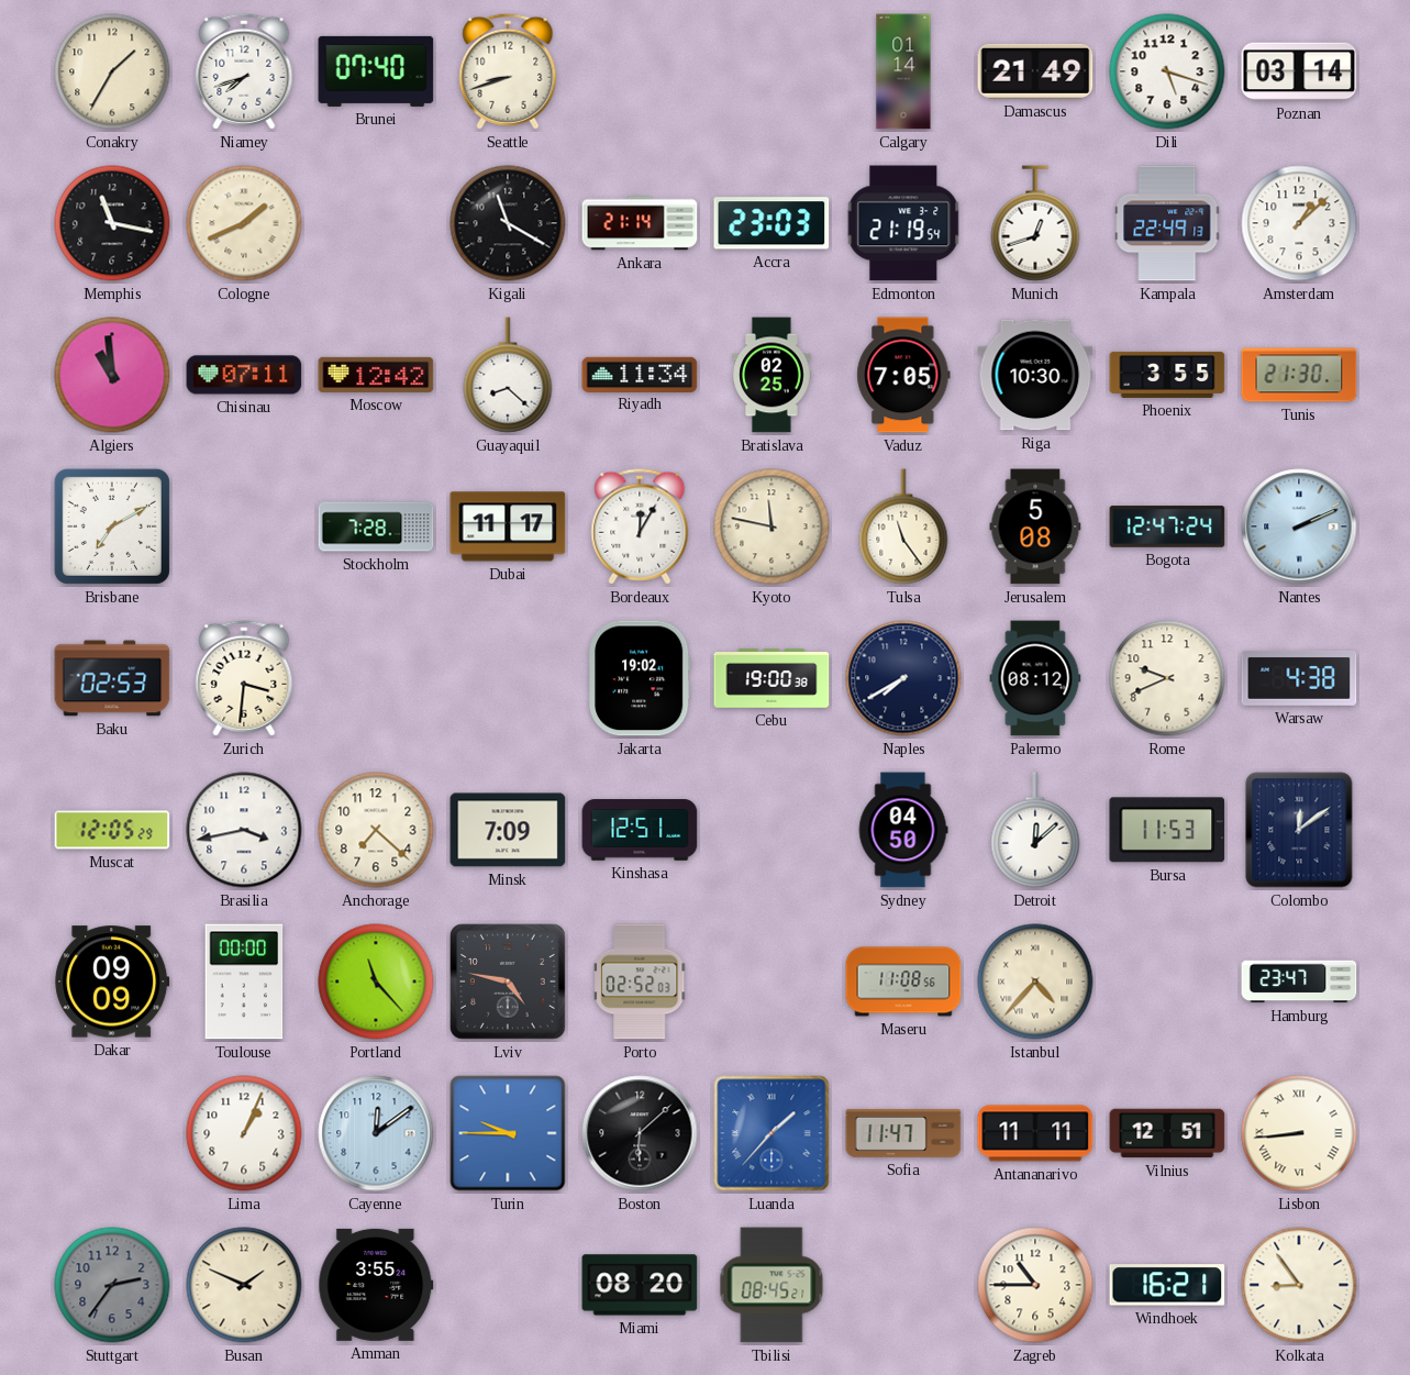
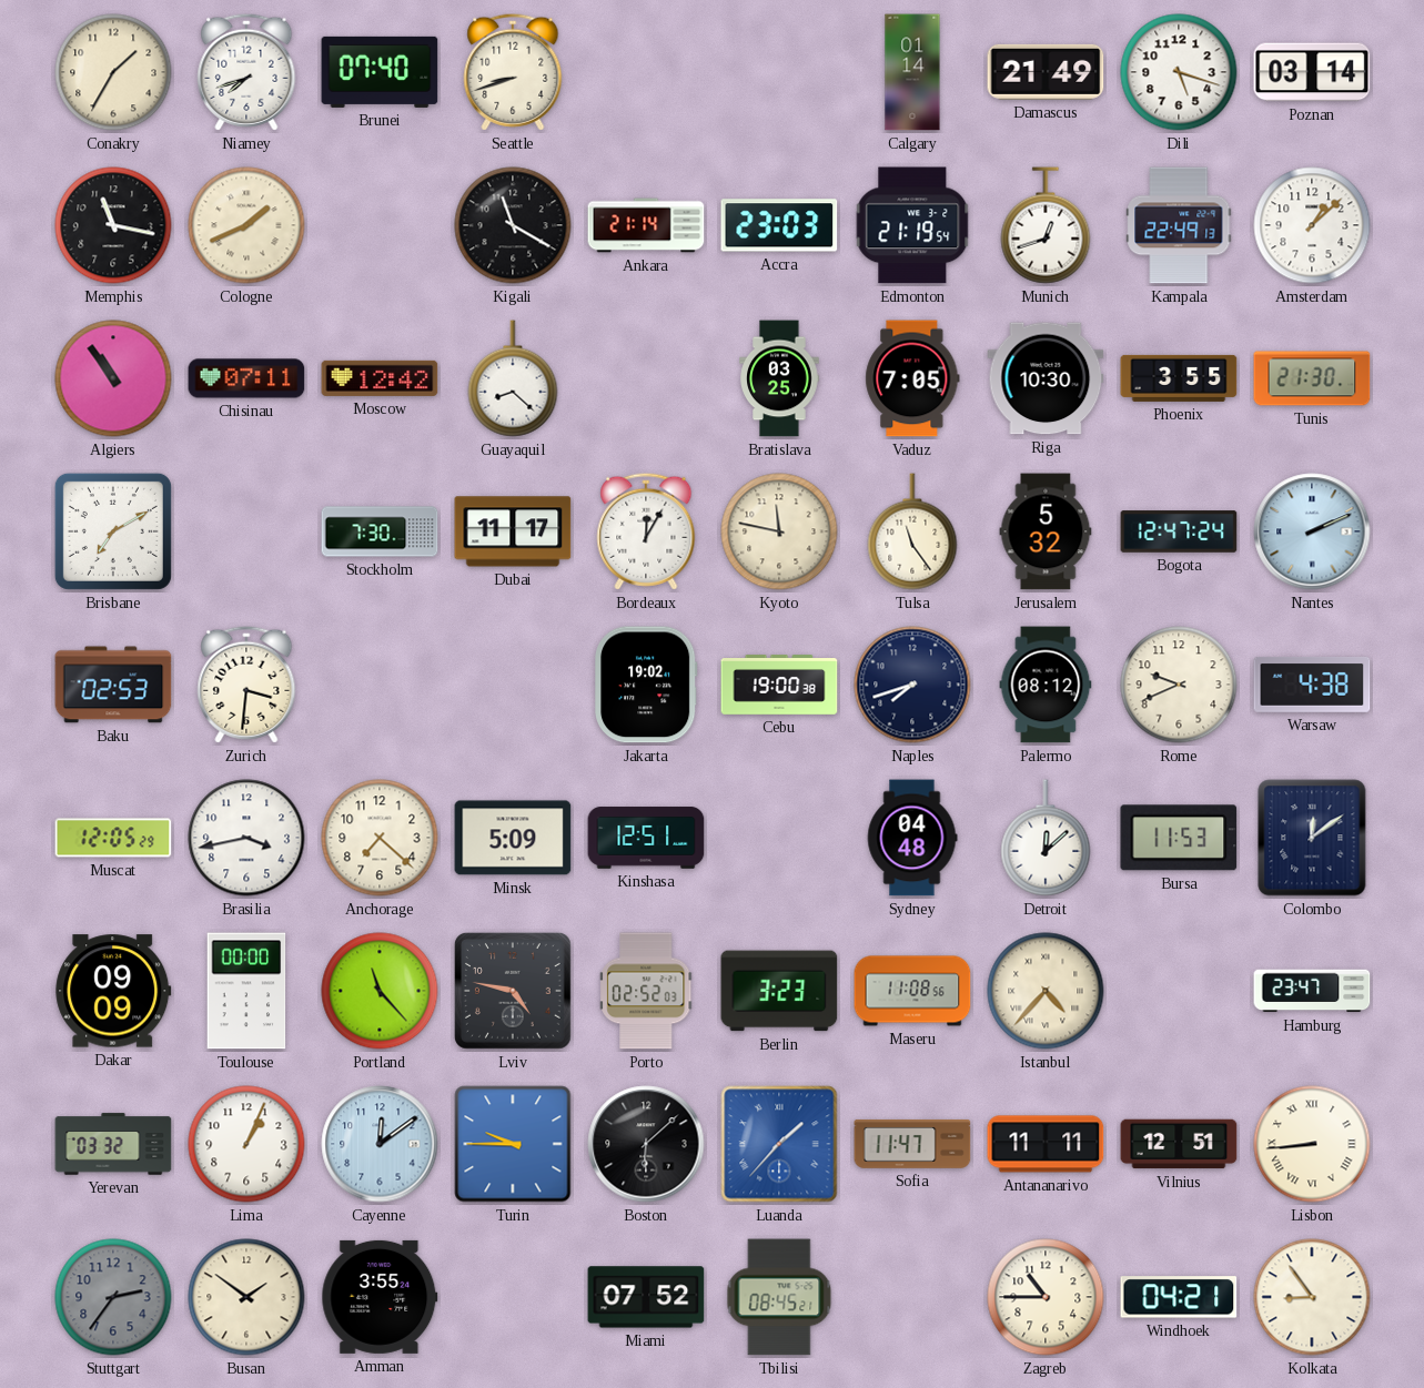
Algiers: 10:59 -> 10:54 (113, 378)
Riyadh: 11:34 -> none (640, 374)
Bratislava: 02:25 -> 03:25 (779, 378)
Stockholm: 7:28 -> 7:30 (380, 531)
Jerusalem: 5:08 -> 5:32 (1046, 531)
Naples: 7:40 -> 7:42 (912, 685)
Minsk: 7:09 -> 5:09 (513, 838)
Sydney: 04:50 -> 04:48 (912, 838)
Berlin: none -> 3:23 (779, 991)
Yerevan: none -> 03:32 (113, 1144)
Busan: 1:49 -> 1:51 (246, 1297)
Miami: 08:20 -> 07:52 (646, 1297)
Windhoek: 16:21 -> 04:21 (1179, 1297)
